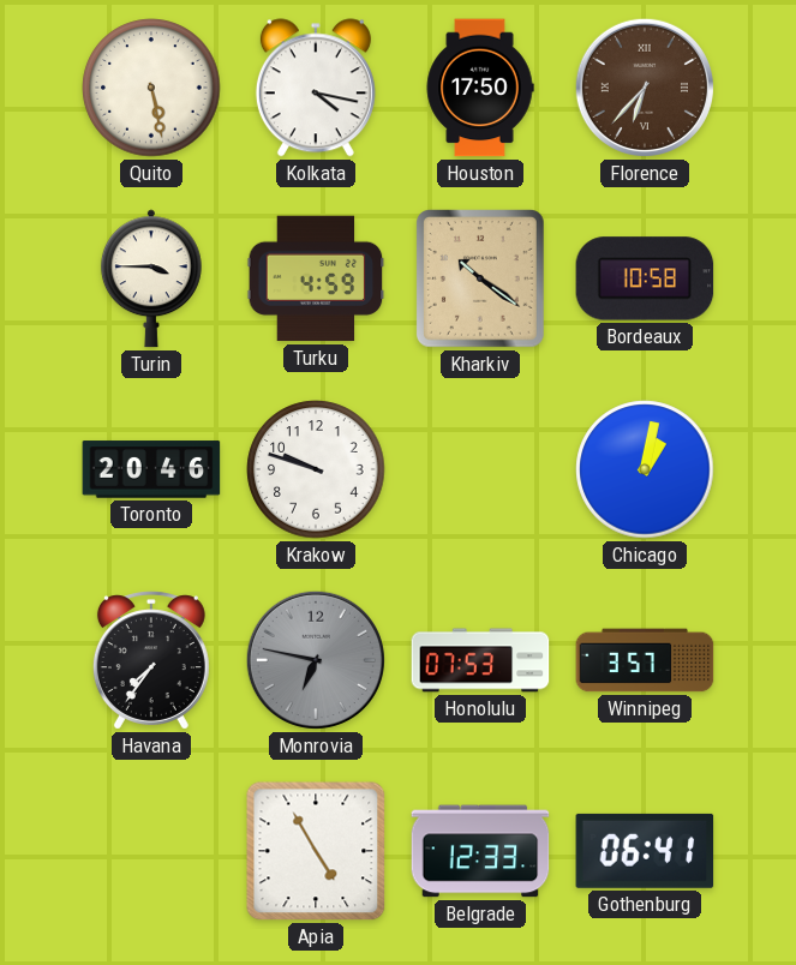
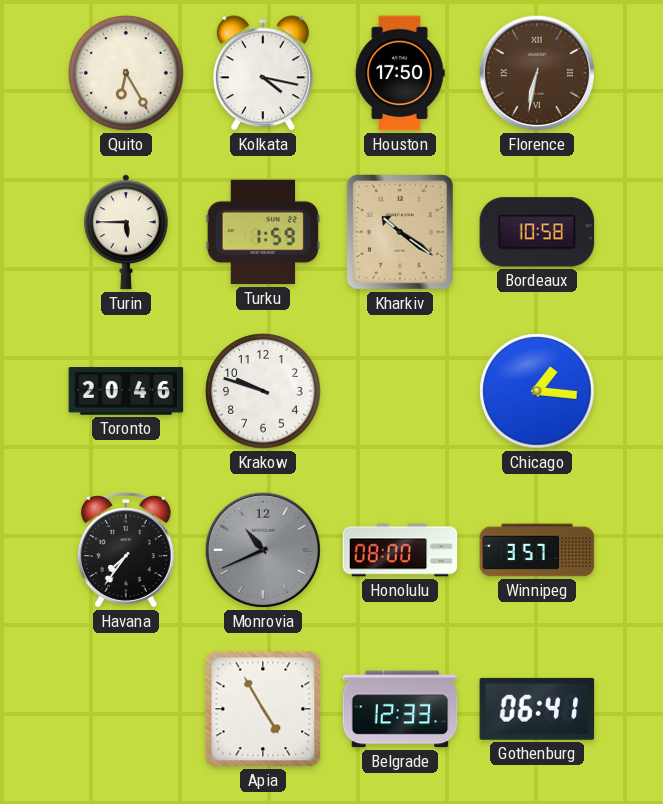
Quito: 5:28 -> 6:25 (126, 73)
Florence: 6:37 -> 6:32 (537, 73)
Turin: 3:45 -> 5:45 (126, 232)
Turku: 4:59 -> 1:59 (263, 232)
Chicago: 1:02 -> 1:16 (537, 391)
Monrovia: 6:47 -> 10:41 (263, 550)
Honolulu: 07:53 -> 08:00 (400, 550)
